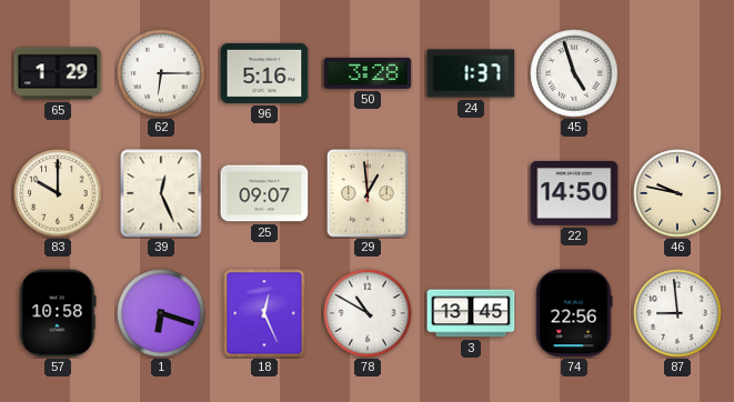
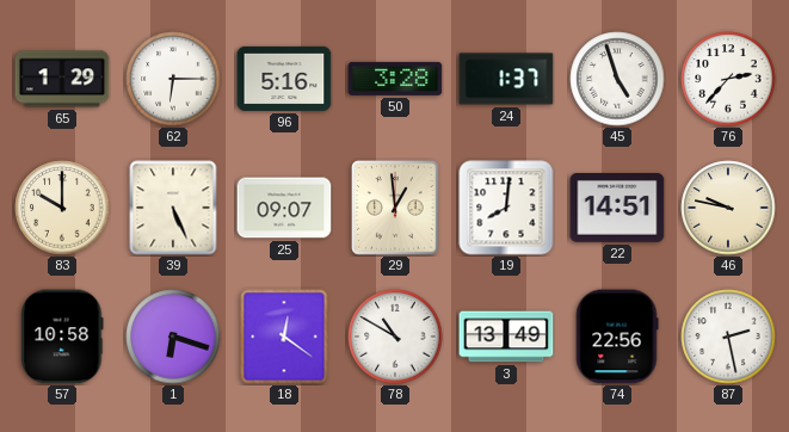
76: none -> 2:37 (728, 79)
39: 12:26 -> 5:26 (173, 208)
19: none -> 8:01 (506, 208)
22: 14:50 -> 14:51 (617, 208)
18: 12:26 -> 12:21 (284, 337)
3: 13:45 -> 13:49 (506, 337)
87: 8:59 -> 2:28 (728, 337)
